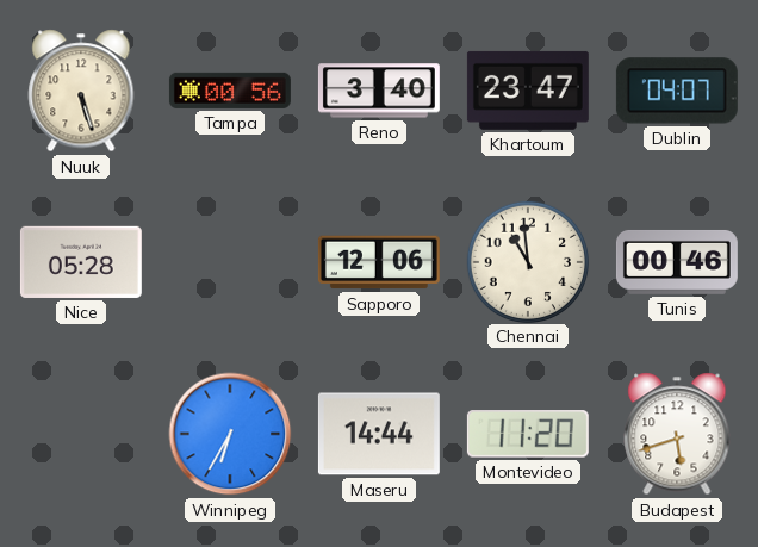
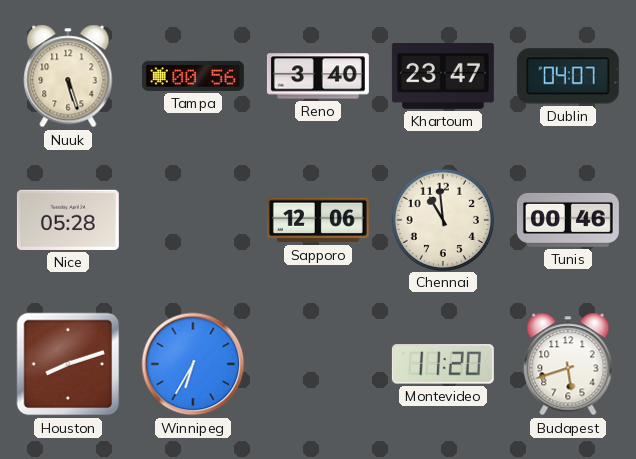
Houston: none -> 8:12 (68, 364)
Maseru: 14:44 -> none (379, 434)
